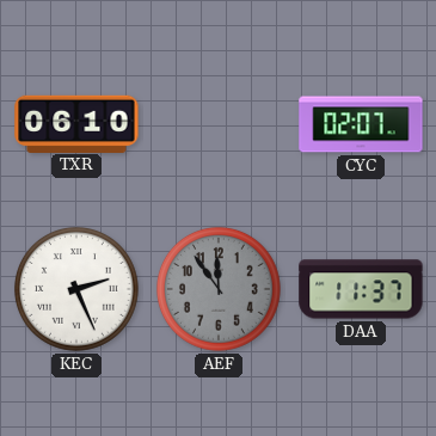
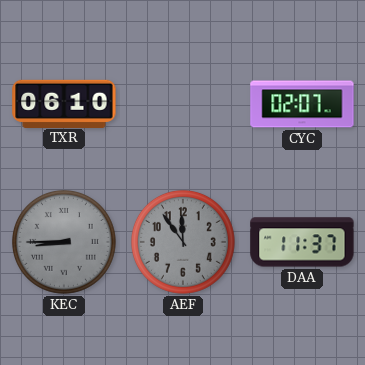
KEC: 2:26 -> 8:45 (64, 242)
KEC dial: white -> grey (64, 242)
